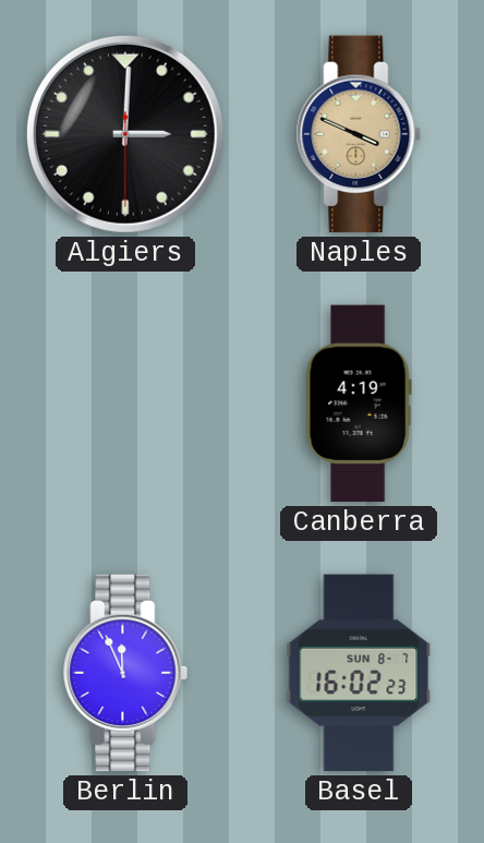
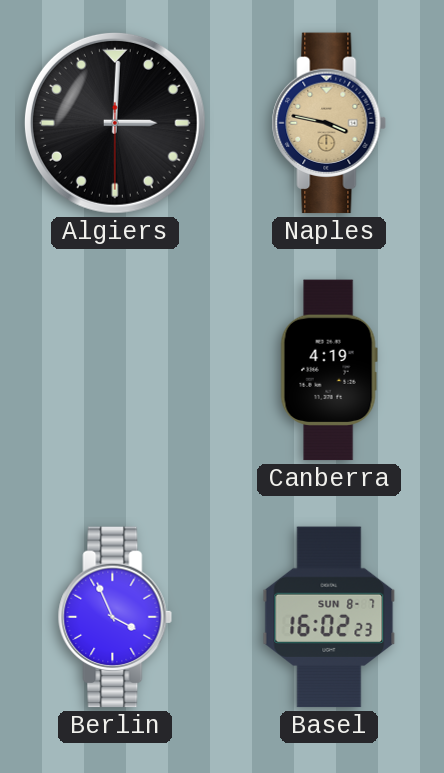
Naples: 3:49 -> 3:47 (329, 123)
Berlin: 11:56 -> 3:56 (115, 617)
